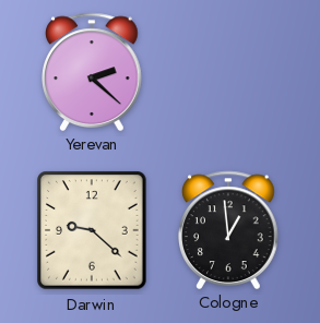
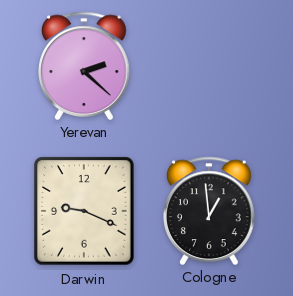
Darwin: 9:22 -> 9:19 (84, 211)
